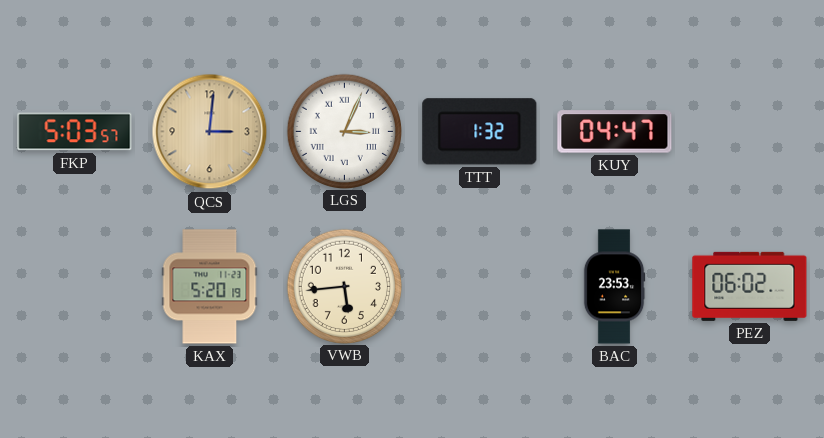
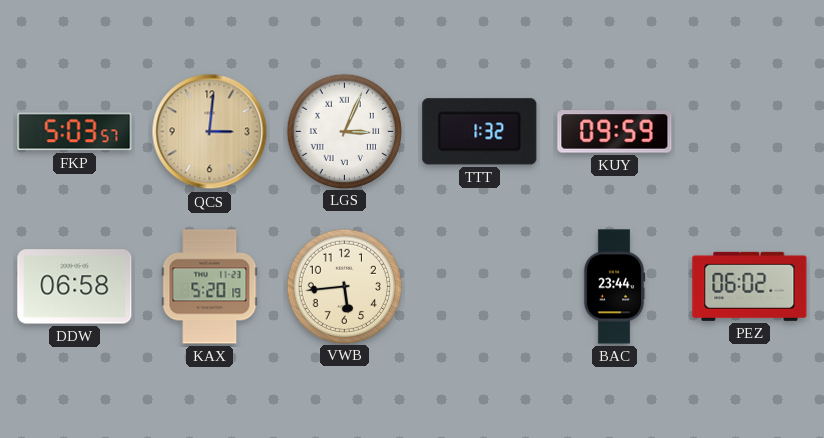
KUY: 04:47 -> 09:59 (615, 132)
DDW: none -> 06:58 (75, 287)
BAC: 23:53 -> 23:44 (614, 287)
